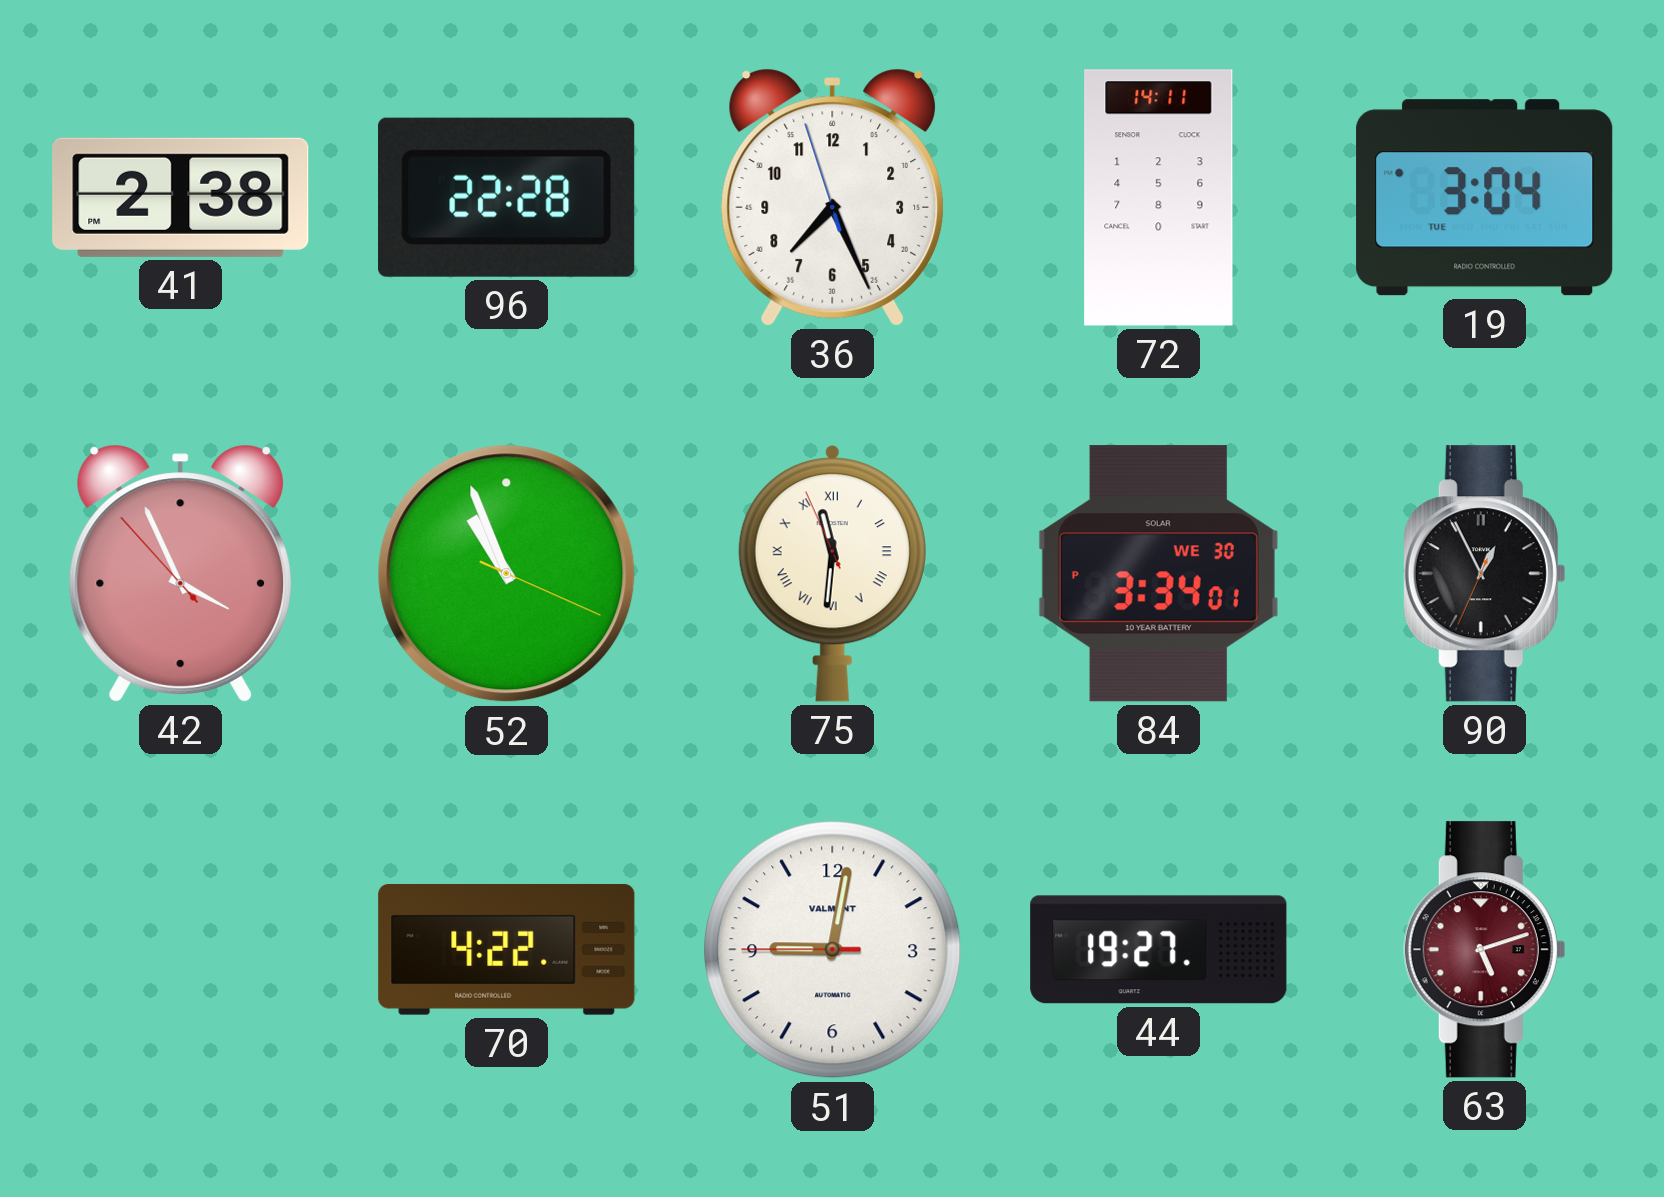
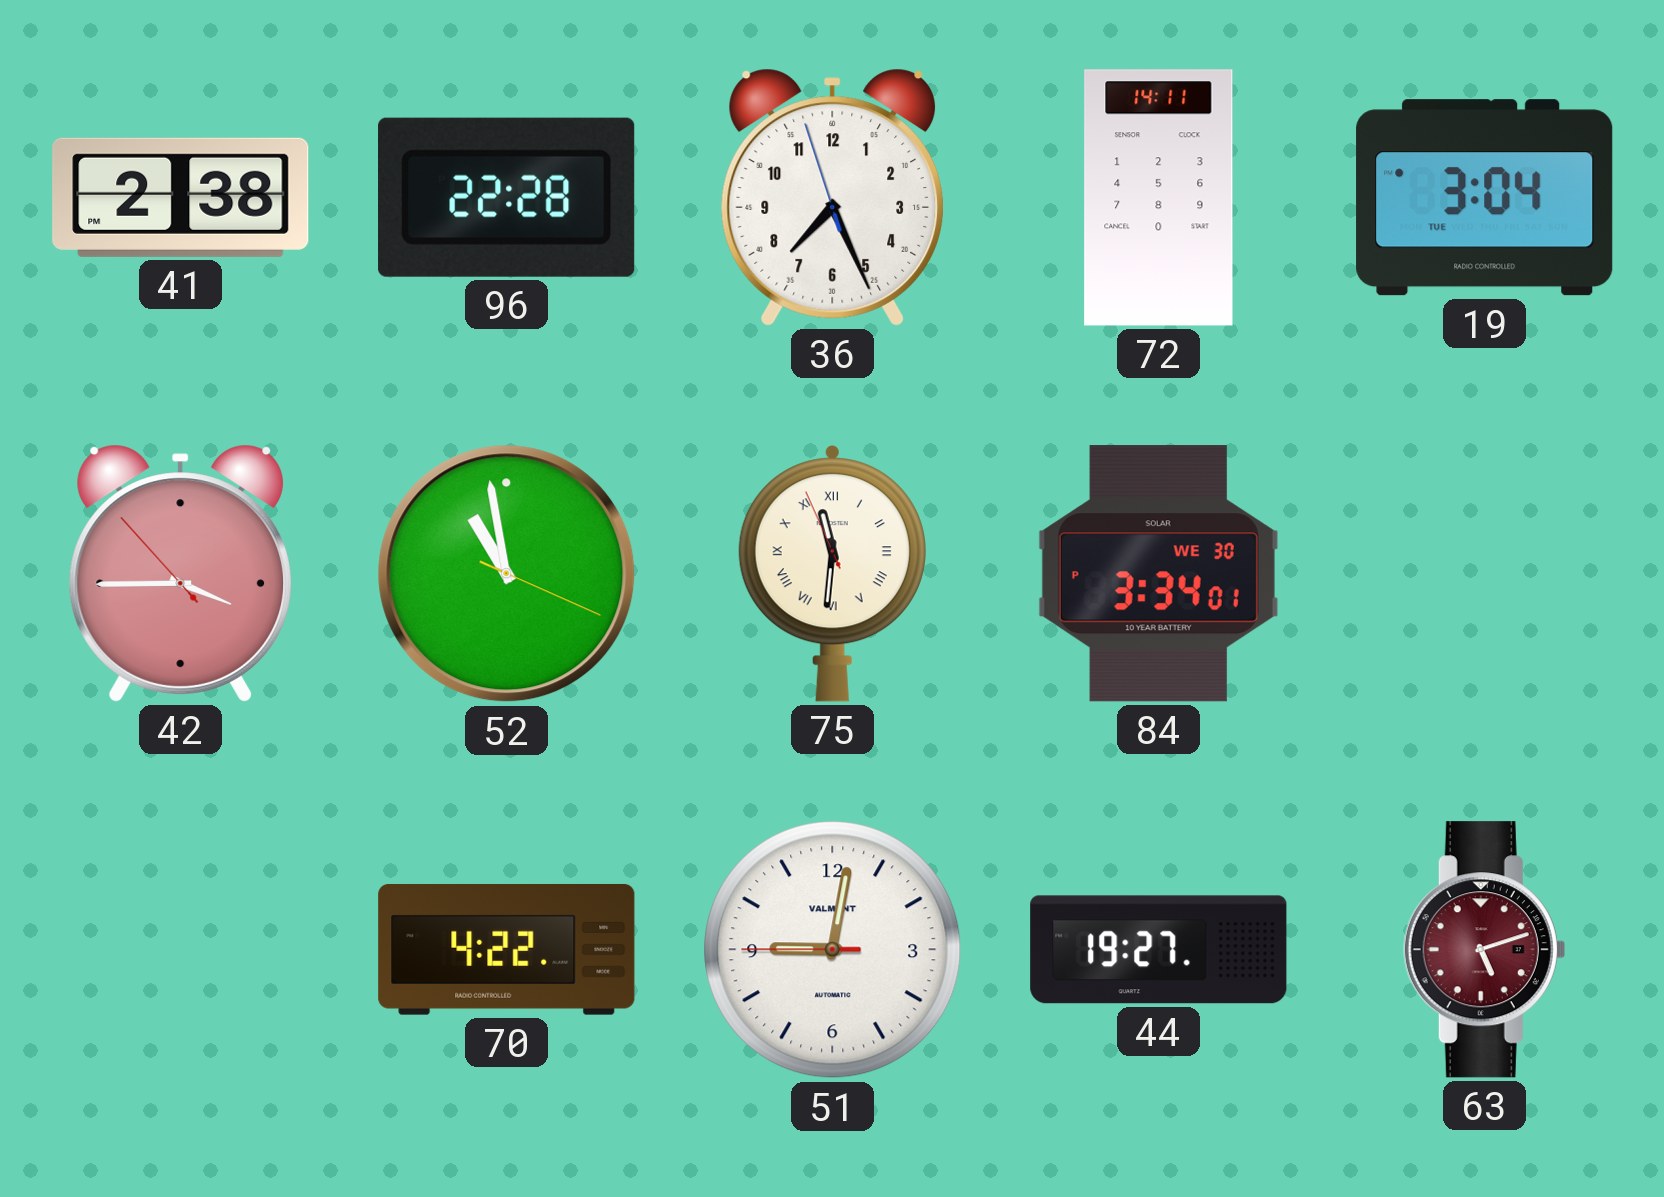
42: 3:55 -> 3:44 (180, 573)
52: 10:56 -> 10:58 (507, 574)
90: 12:55 -> none (1484, 574)
